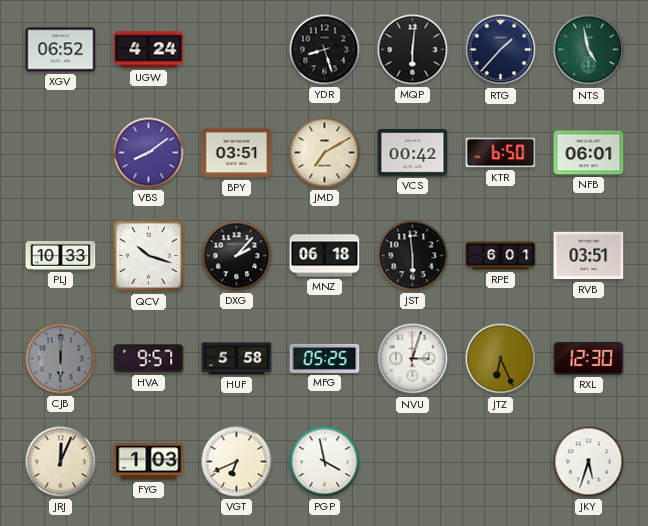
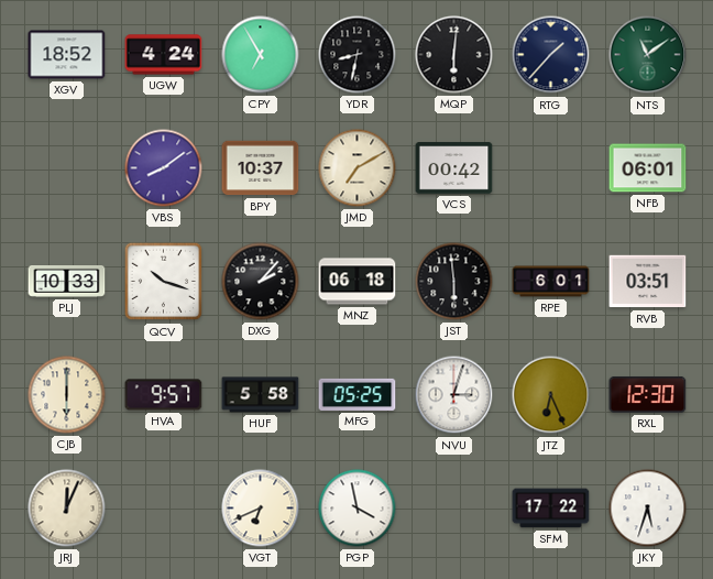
XGV: 06:52 -> 18:52 (67, 55)
CPY: none -> 6:55 (261, 55)
YDR: 8:27 -> 8:32 (358, 55)
NTS: 4:58 -> 11:09 (648, 55)
BPY: 03:51 -> 10:37 (261, 168)
KTR: 6:50 -> none (501, 153)
CJB dial: grey -> cream (67, 395)
FYG: 1:03 -> none (149, 462)
SFM: none -> 17:22 (551, 509)
